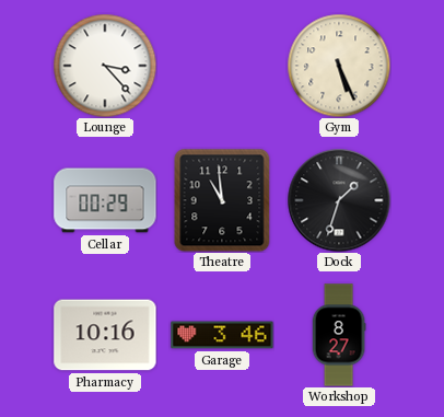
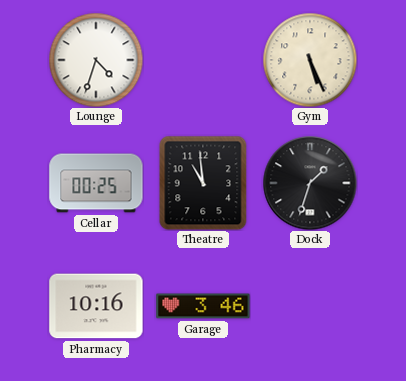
Lounge: 3:23 -> 4:33 (96, 60)
Cellar: 00:29 -> 00:25 (96, 183)
Workshop: 8:27 -> none (339, 335)
